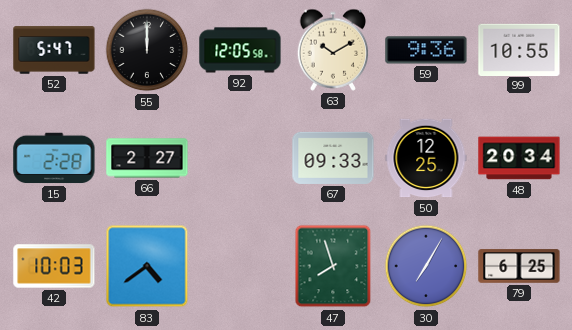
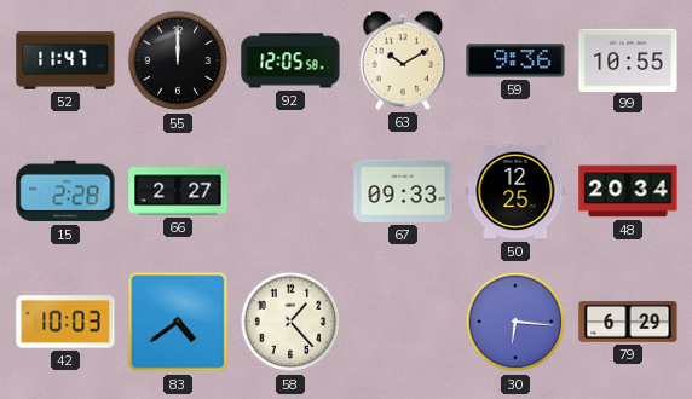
52: 5:47 -> 11:47 (65, 60)
58: none -> 1:23 (290, 322)
47: 7:57 -> none (333, 266)
30: 7:05 -> 6:16 (515, 322)
79: 6:25 -> 6:29 (628, 322)
